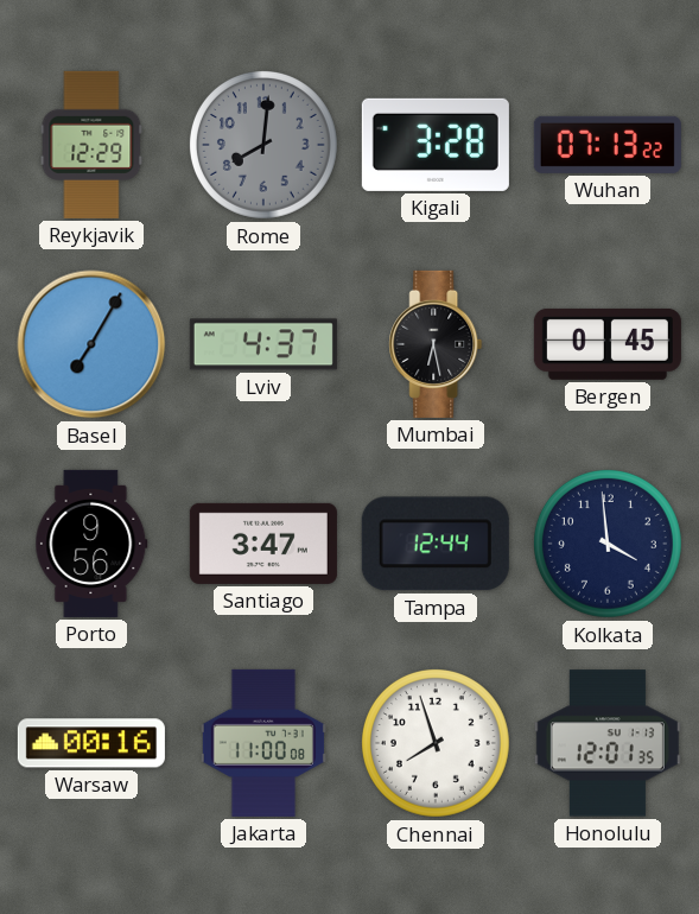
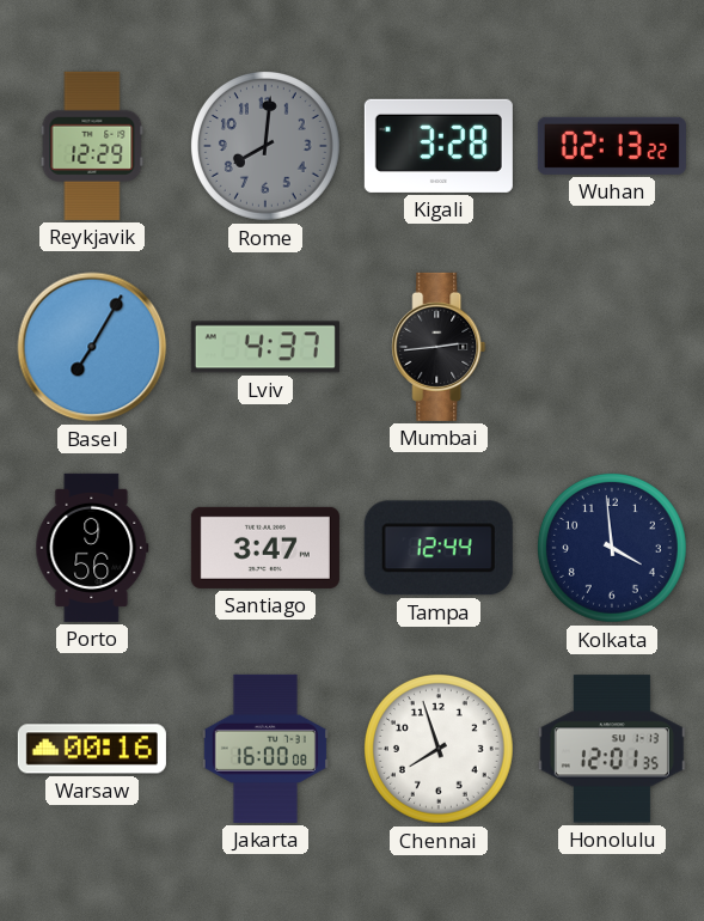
Wuhan: 07:13 -> 02:13 (612, 146)
Mumbai: 6:28 -> 2:44 (439, 347)
Bergen: 0:45 -> none (608, 344)
Jakarta: 11:00 -> 16:00 (265, 749)
